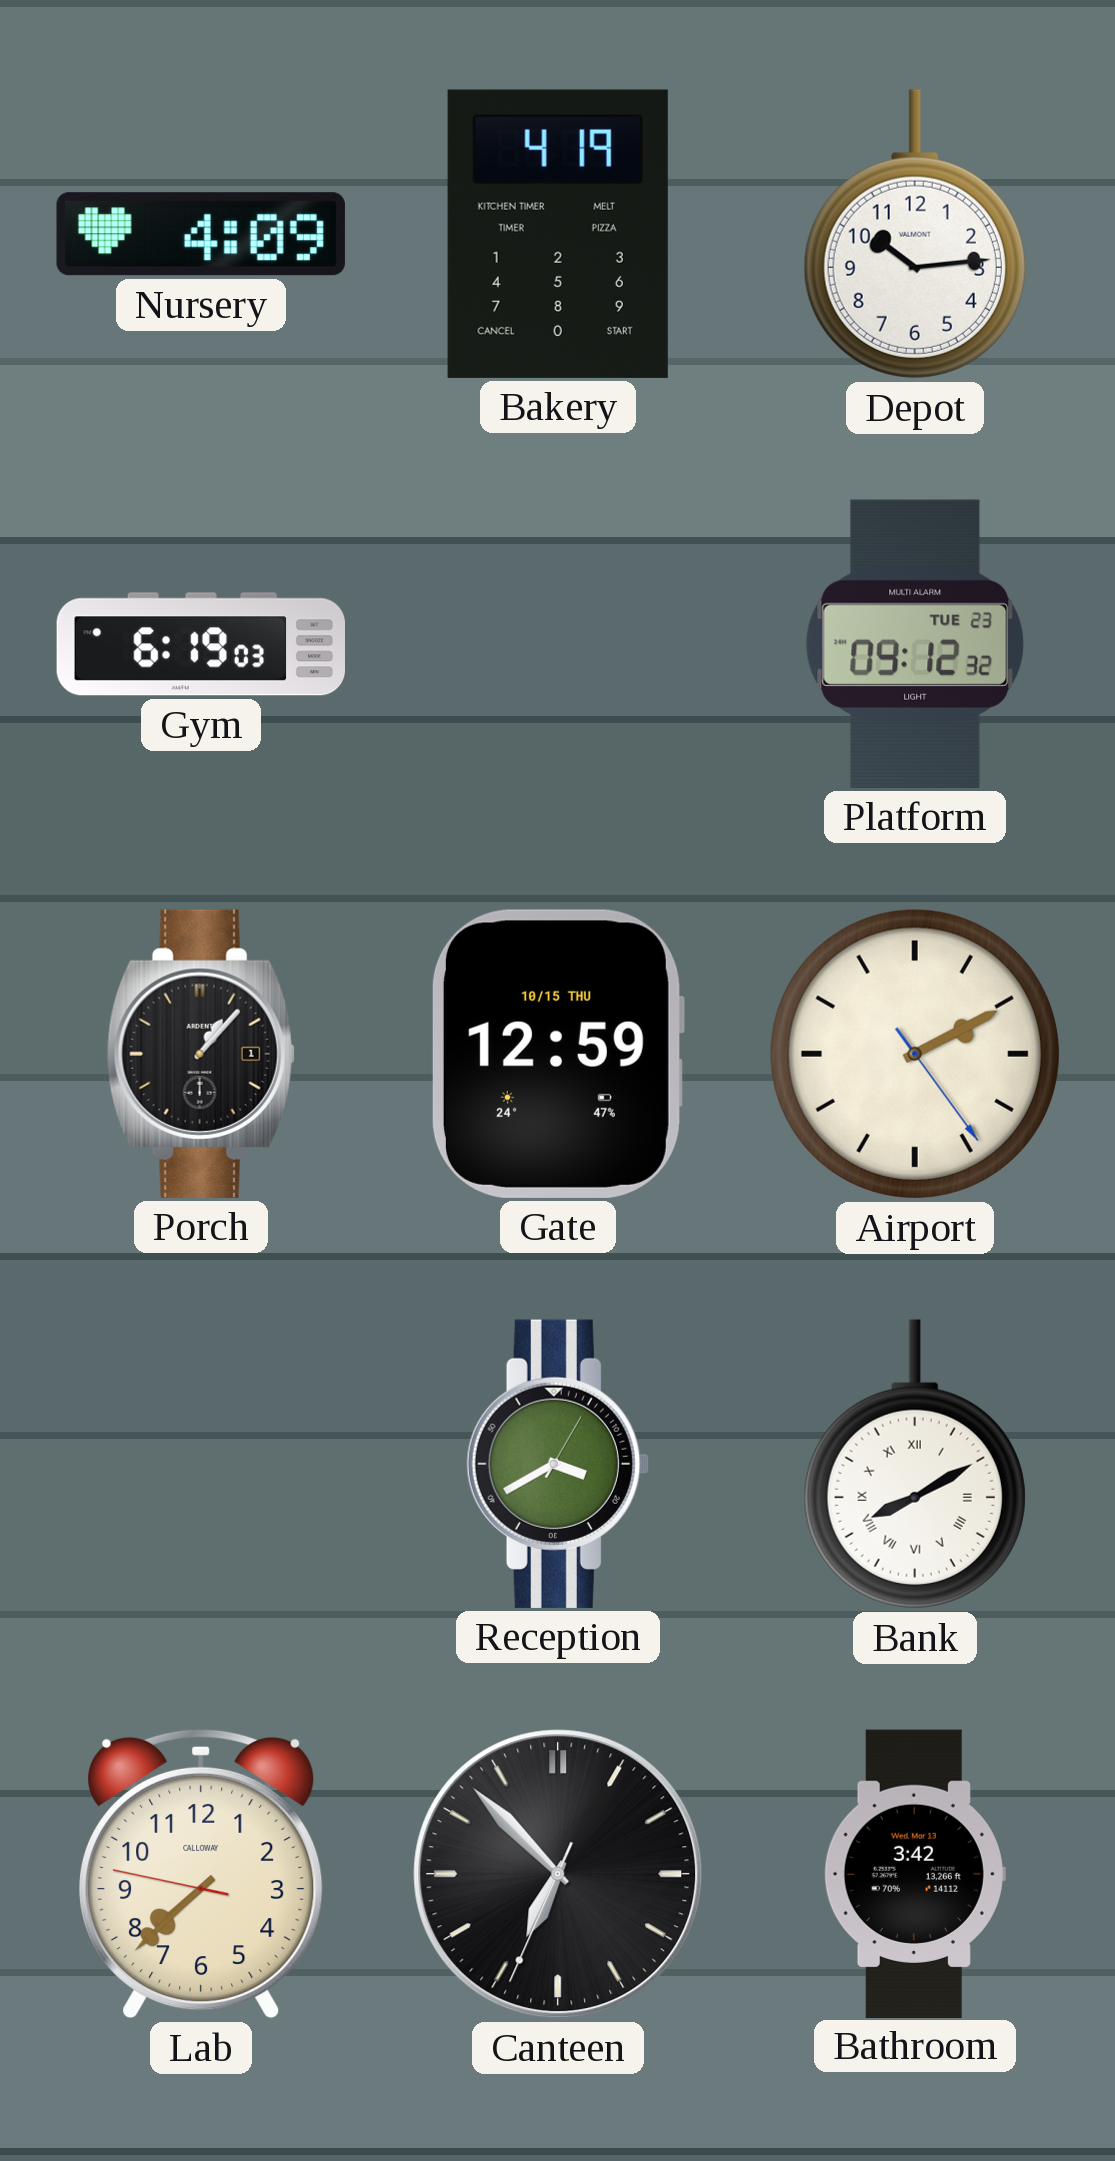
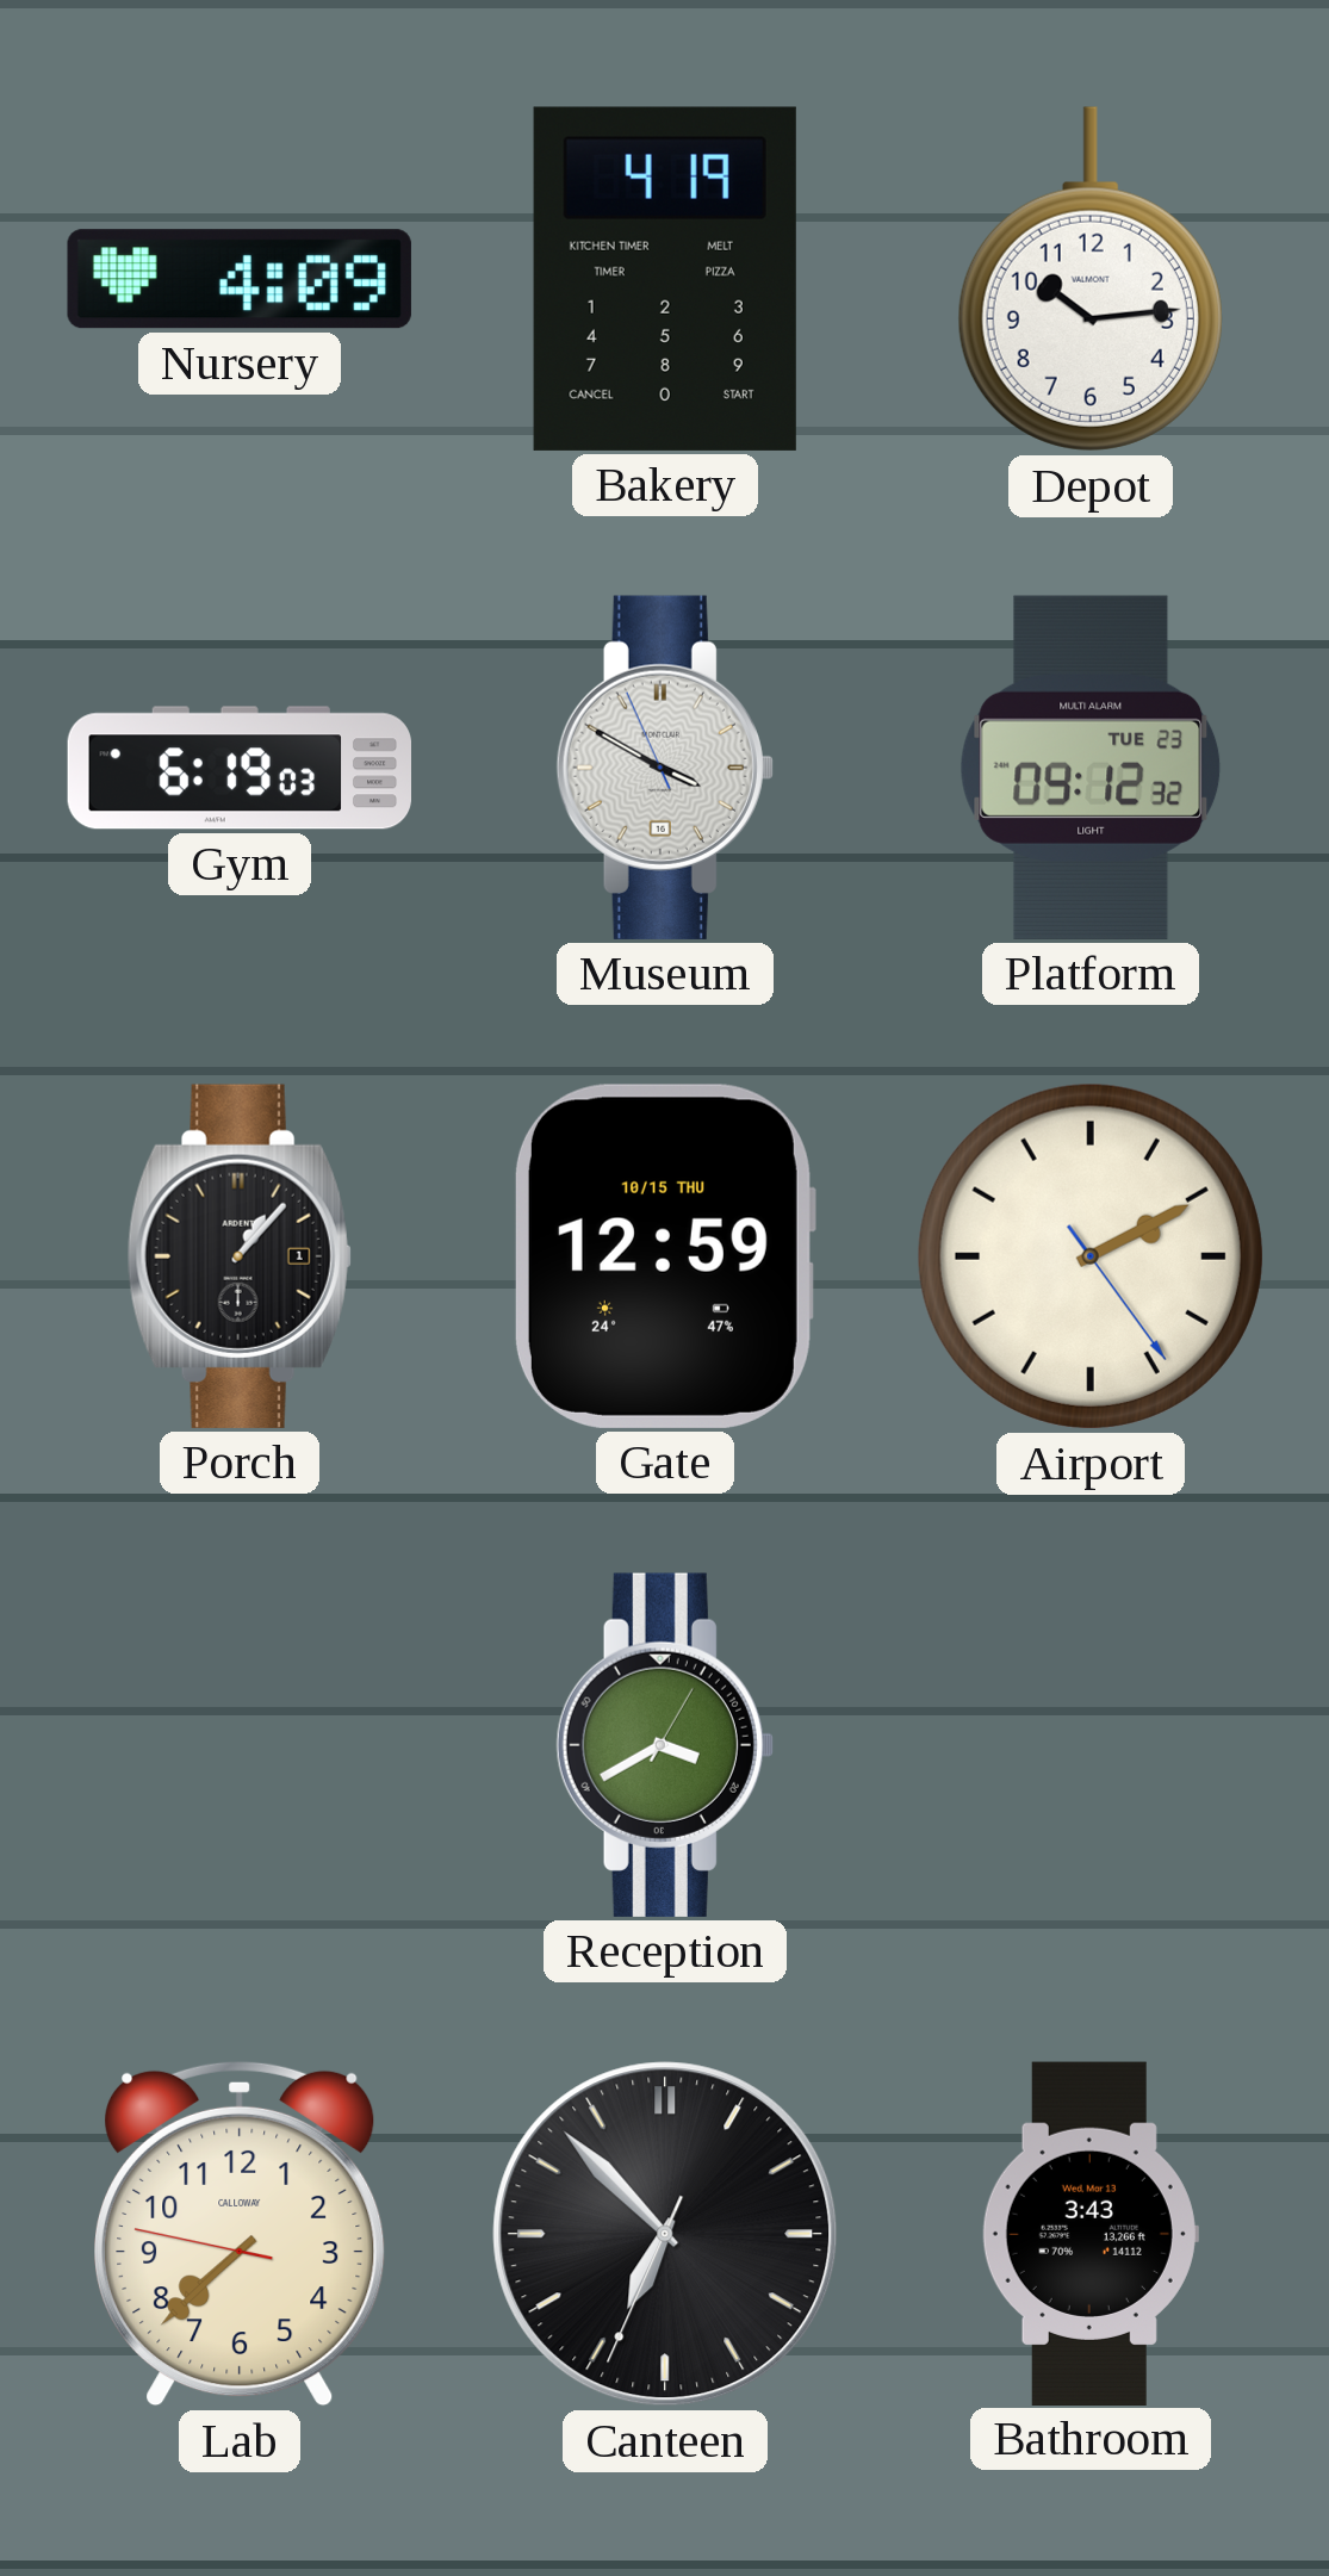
Museum: none -> 3:49 (665, 768)
Bank: 8:10 -> none (915, 1464)
Bathroom: 3:42 -> 3:43 (1091, 2233)
